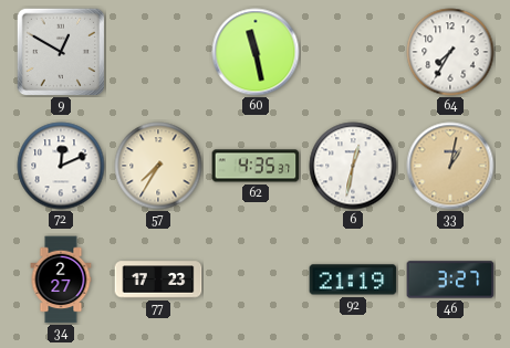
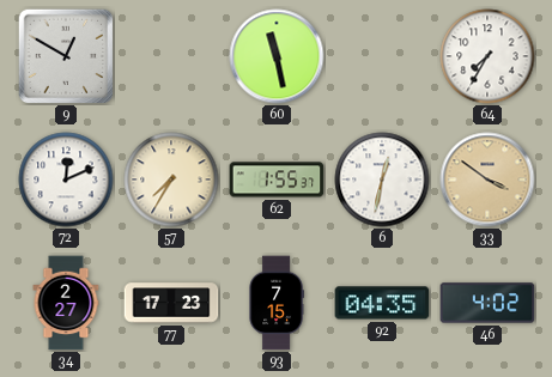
62: 4:35 -> 1:55 (277, 180)
33: 1:02 -> 3:51 (487, 180)
93: none -> 7:15 (277, 303)
92: 21:19 -> 04:35 (382, 303)
46: 3:27 -> 4:02 (487, 303)
